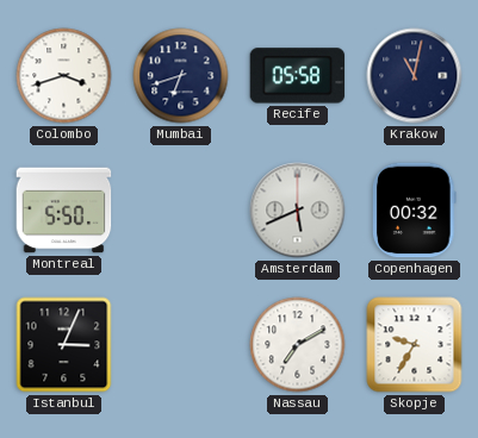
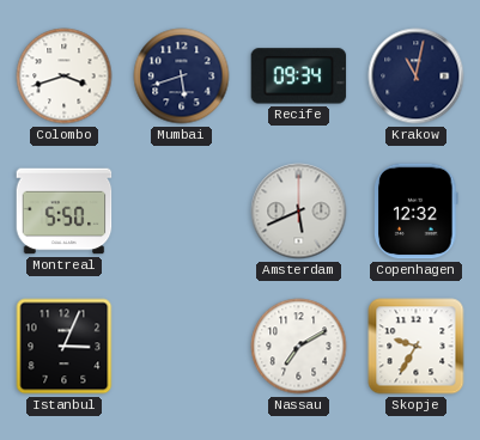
Mumbai: 6:42 -> 5:42 (182, 77)
Recife: 05:58 -> 09:34 (299, 77)
Copenhagen: 00:32 -> 12:32 (417, 212)
